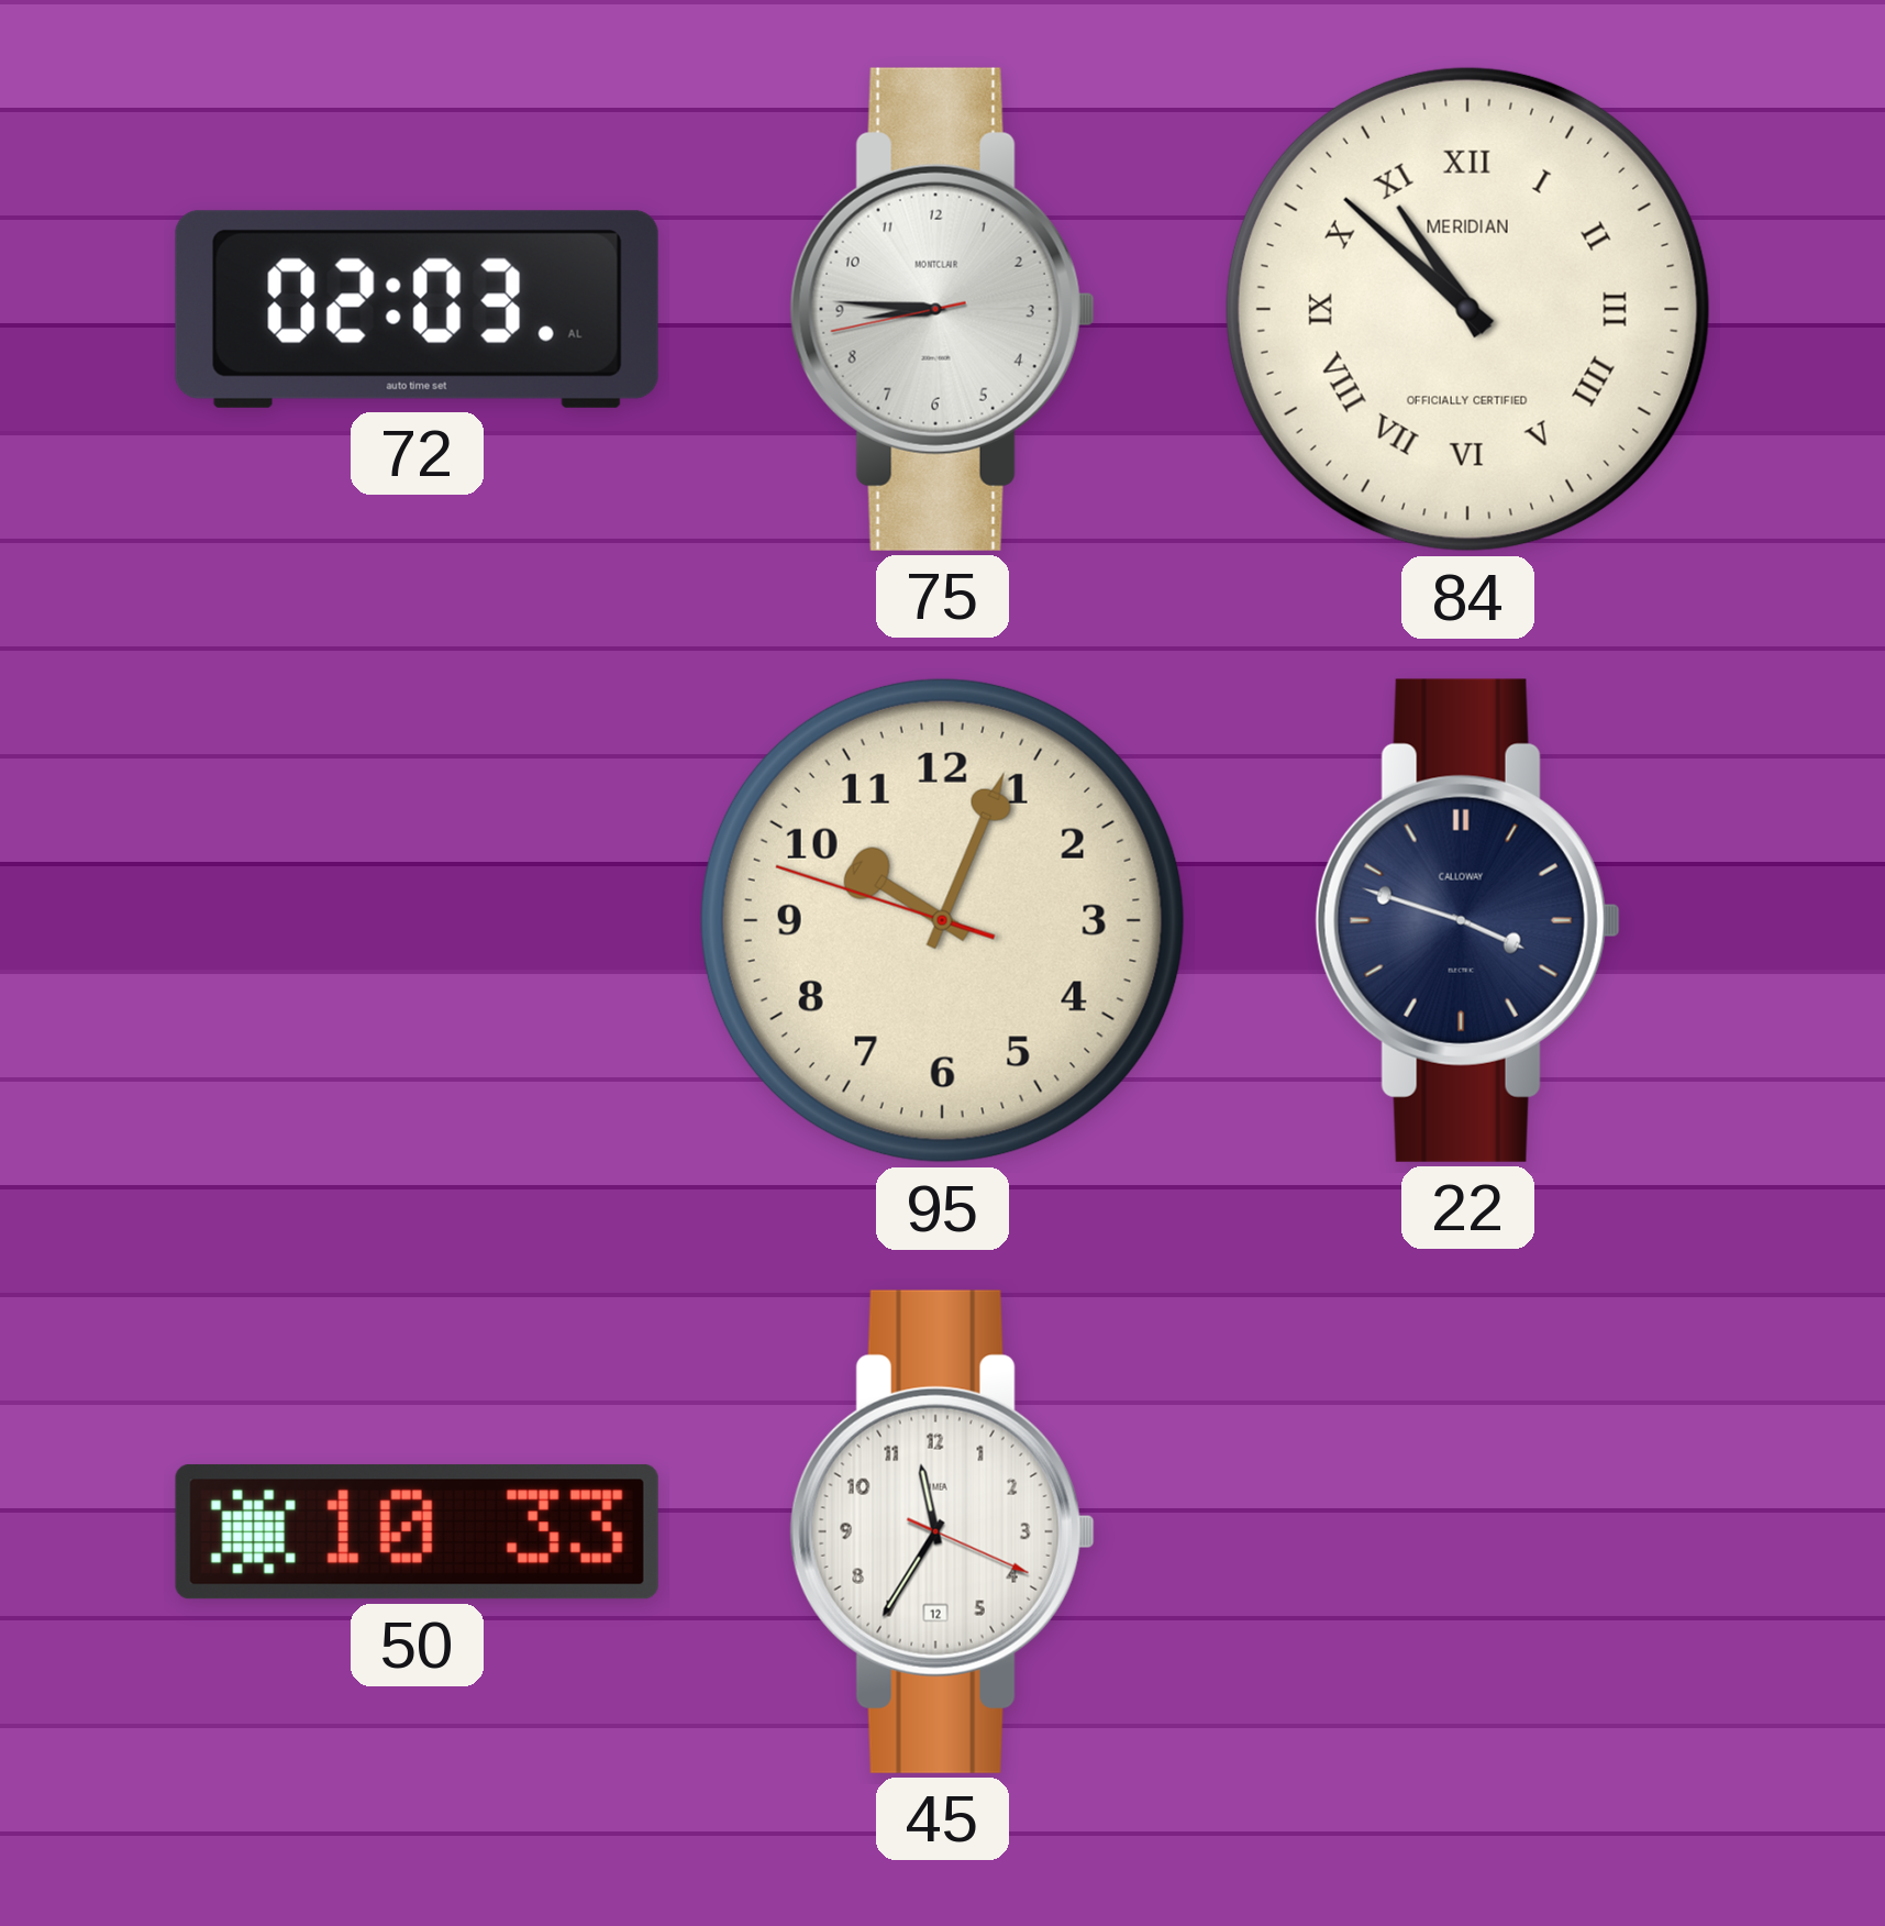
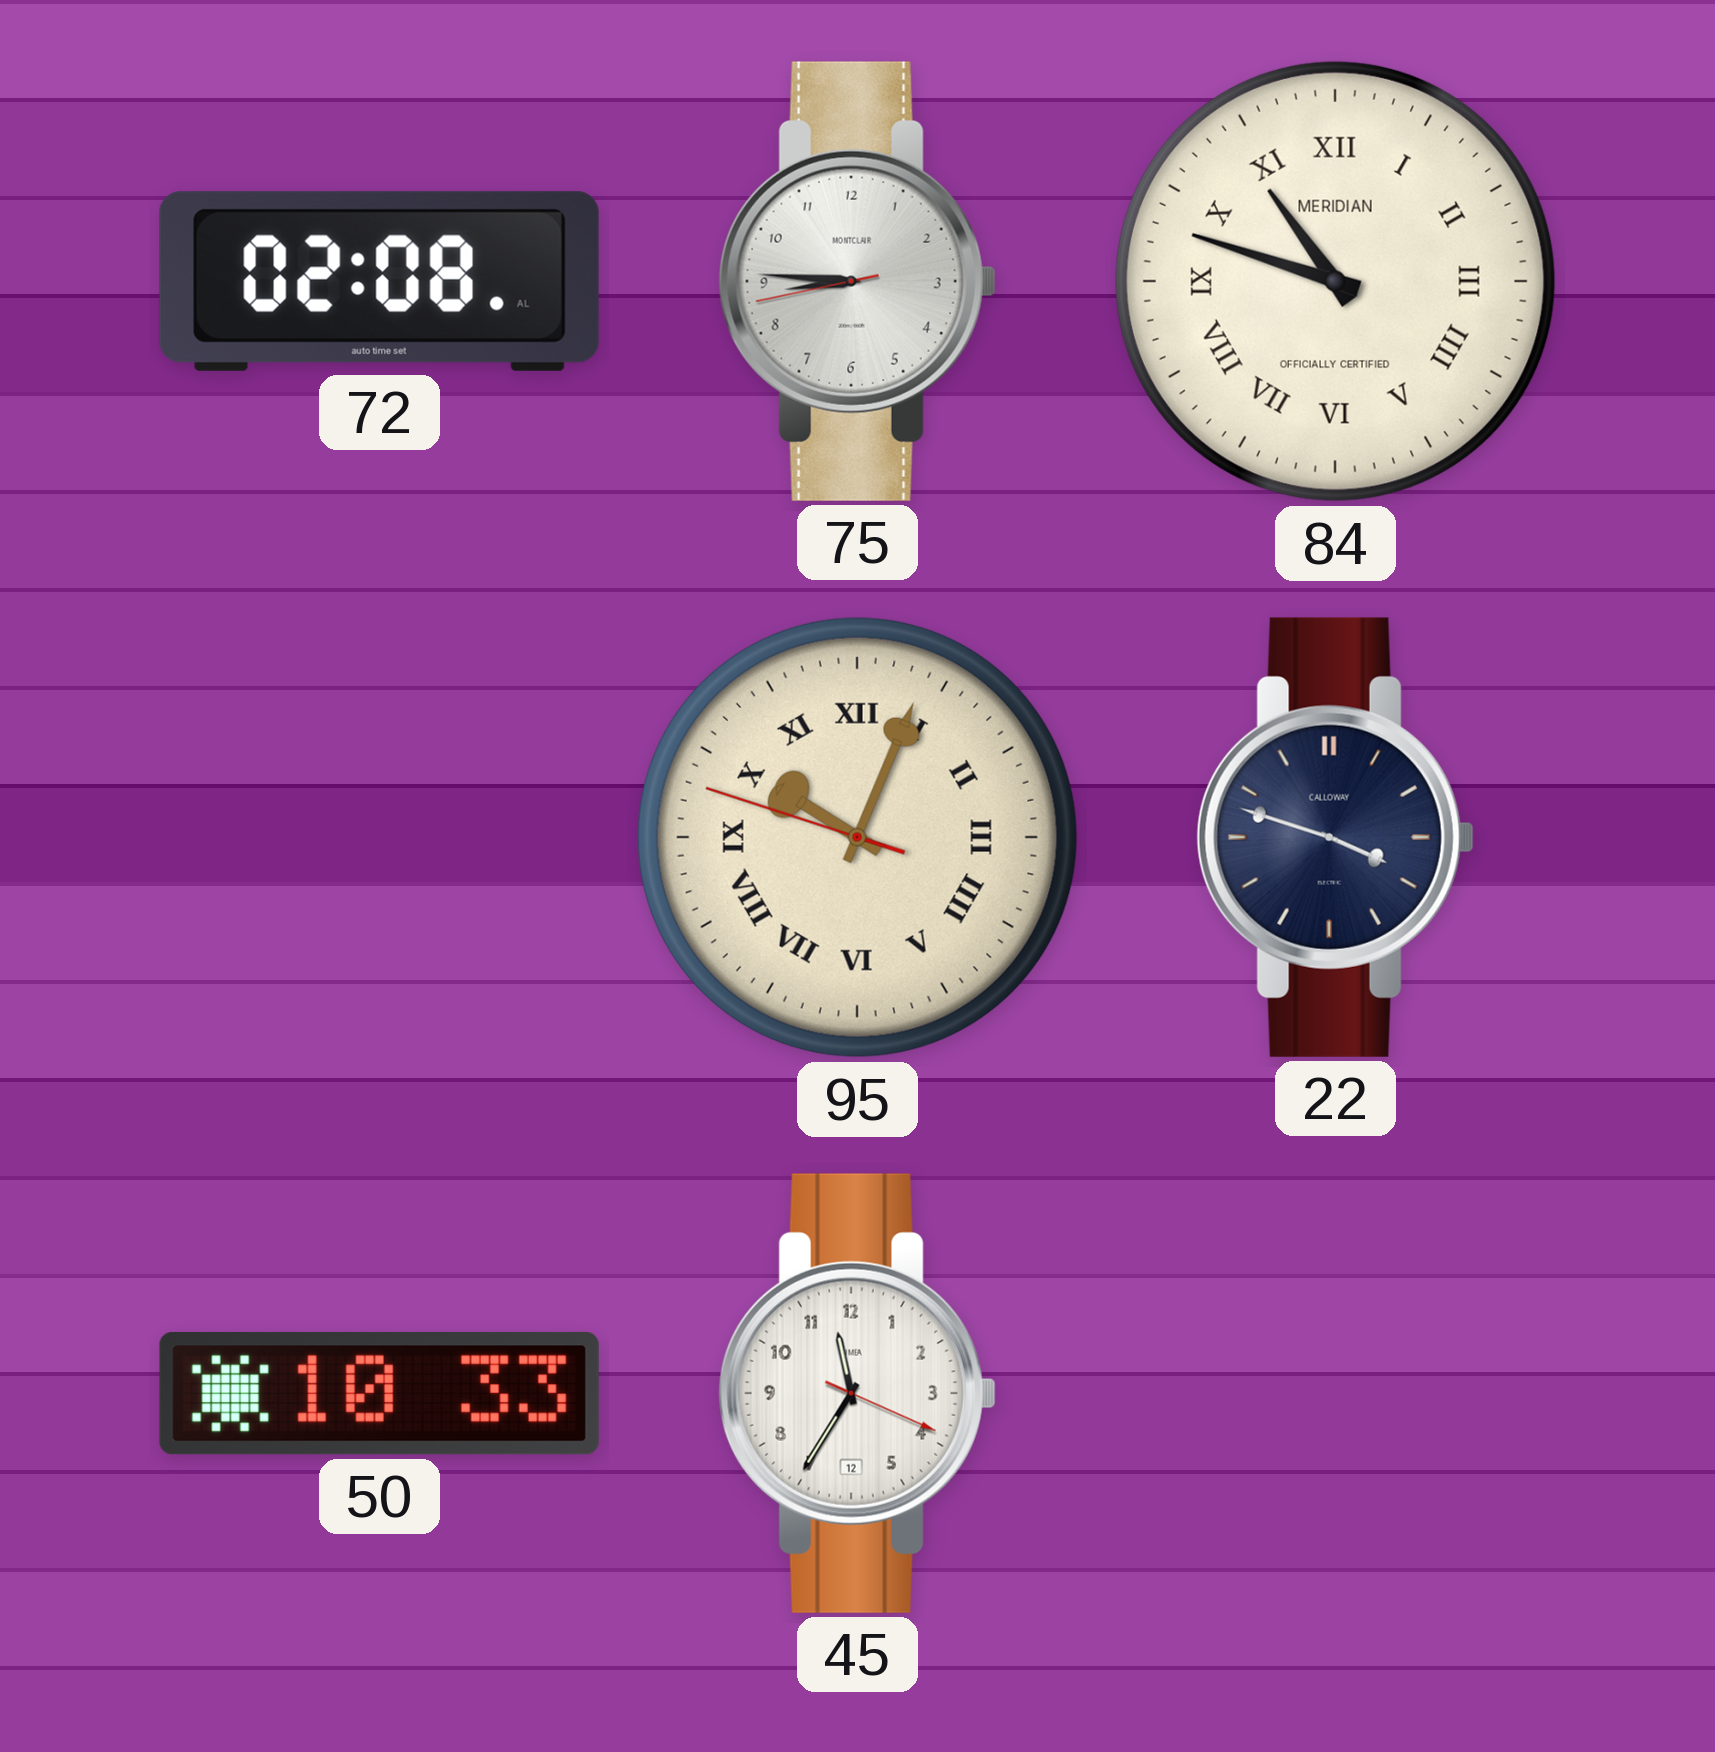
72: 02:03 -> 02:08 (379, 281)
84: 10:52 -> 10:48 (1335, 281)
95 numerals: Arabic -> Roman (857, 837)
